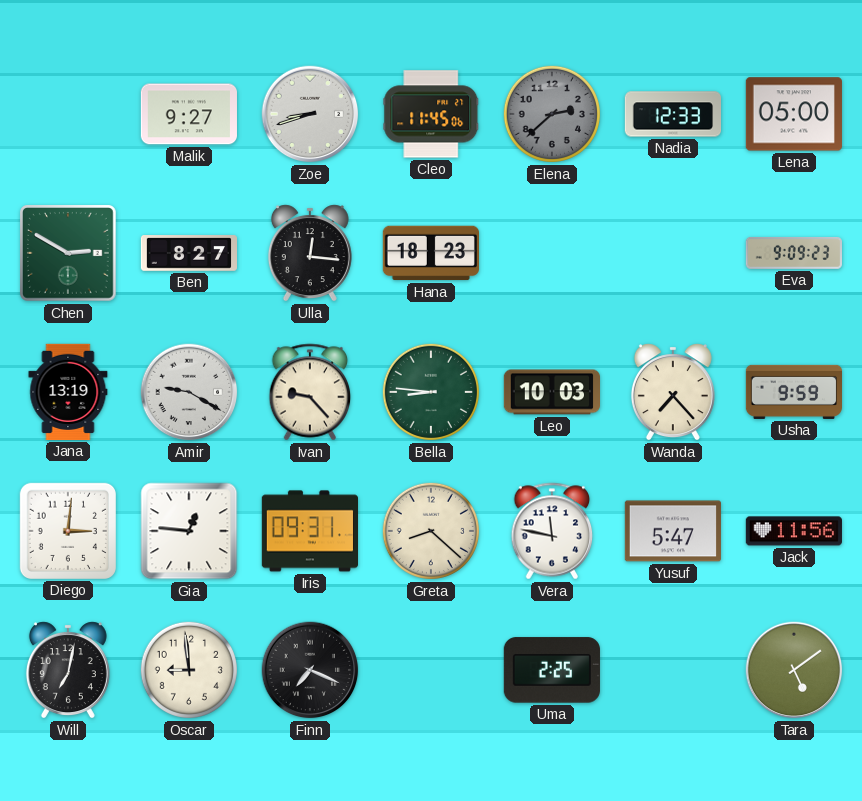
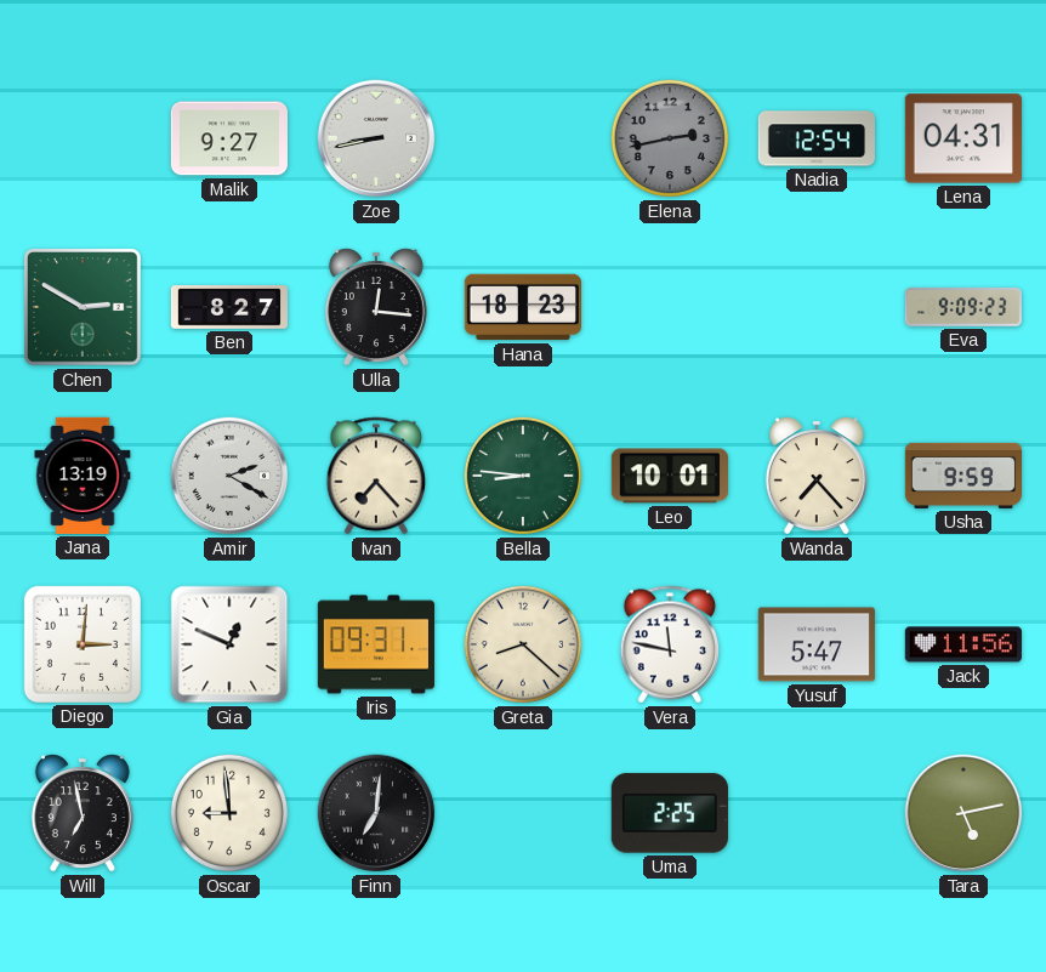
Zoe: 8:42 -> 8:43 (376, 138)
Cleo: 11:45 -> none (431, 114)
Elena: 2:38 -> 2:43 (670, 138)
Nadia: 12:33 -> 12:54 (815, 138)
Lena: 05:00 -> 04:31 (963, 138)
Amir: 9:20 -> 2:20 (229, 476)
Ivan: 9:23 -> 7:23 (376, 476)
Leo: 10:03 -> 10:01 (669, 476)
Gia: 12:46 -> 12:49 (229, 644)
Will: 7:02 -> 6:58 (83, 813)
Finn: 7:19 -> 7:01 (376, 813)
Tara: 5:09 -> 5:13 (963, 813)
